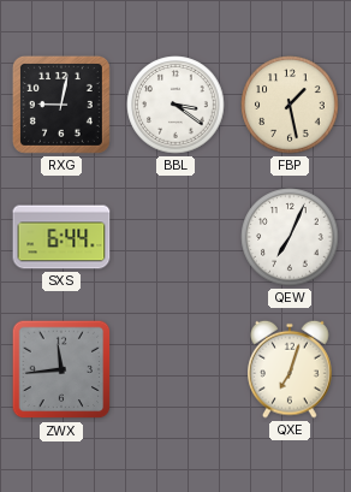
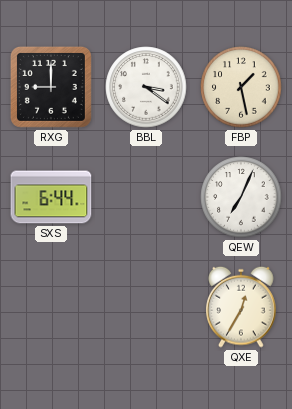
RXG: 9:02 -> 9:00 (51, 87)
ZWX: 11:44 -> none (61, 369)
QXE: 7:03 -> 12:35 (241, 307)
